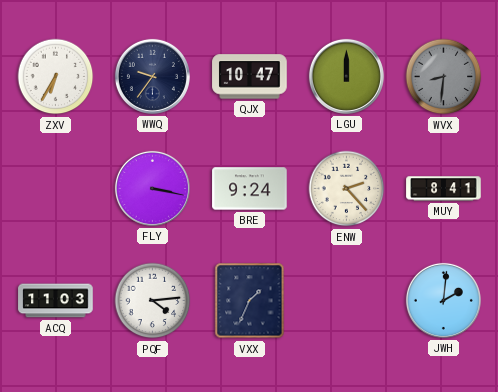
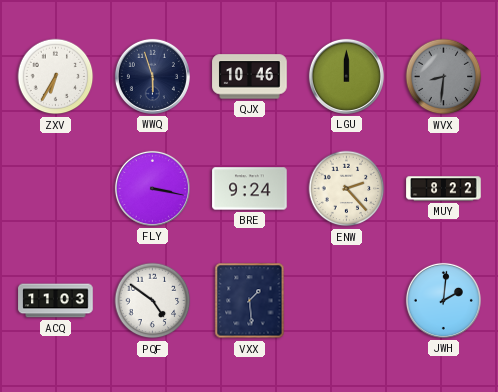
WWQ: 9:36 -> 5:57 (152, 76)
QJX: 10:47 -> 10:46 (250, 77)
MUY: 8:41 -> 8:22 (444, 189)
PQF: 4:14 -> 4:51 (153, 301)
VXX: 1:34 -> 1:29 (250, 301)
